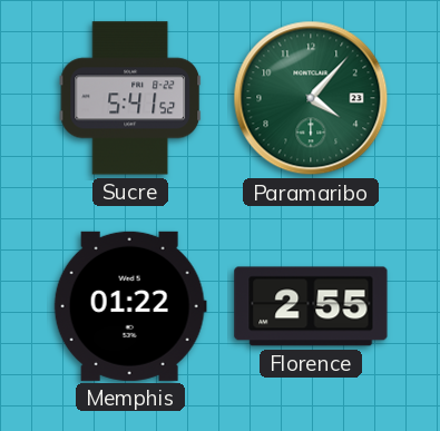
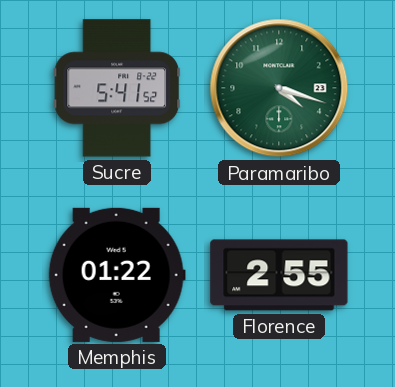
Paramaribo: 4:07 -> 4:18 (279, 88)
